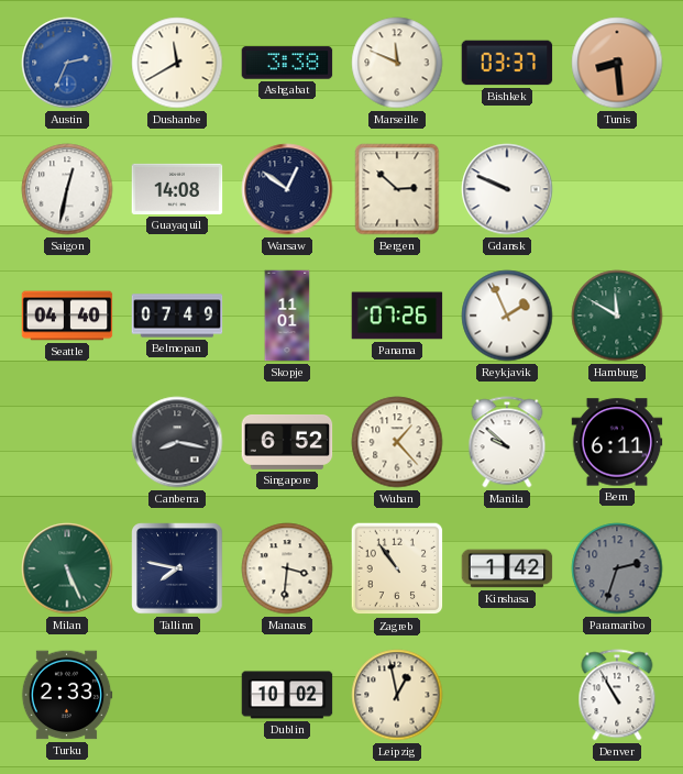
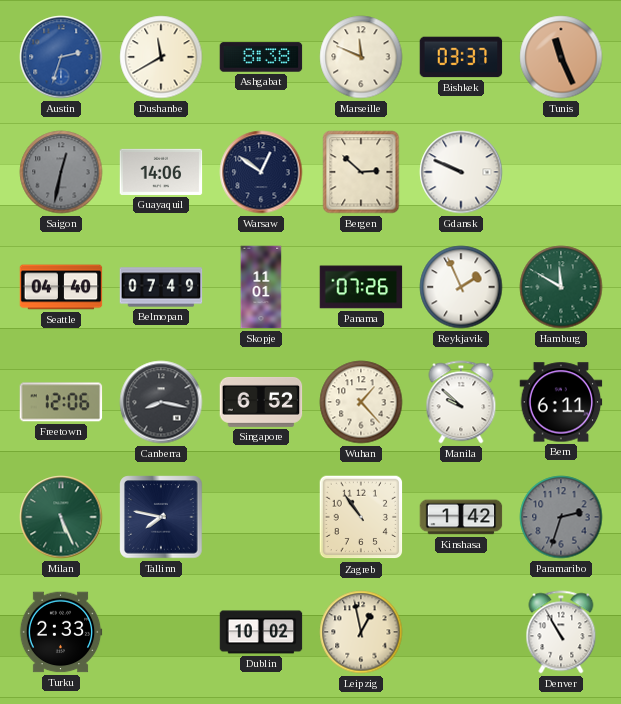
Austin: 2:34 -> 2:33 (61, 57)
Ashgabat: 3:38 -> 8:38 (261, 57)
Tunis: 8:29 -> 11:26 (561, 57)
Saigon dial: white -> grey (61, 172)
Guayaquil: 14:08 -> 14:06 (161, 172)
Freetown: none -> 12:06 (61, 402)
Manaus: 3:31 -> none (287, 568)
